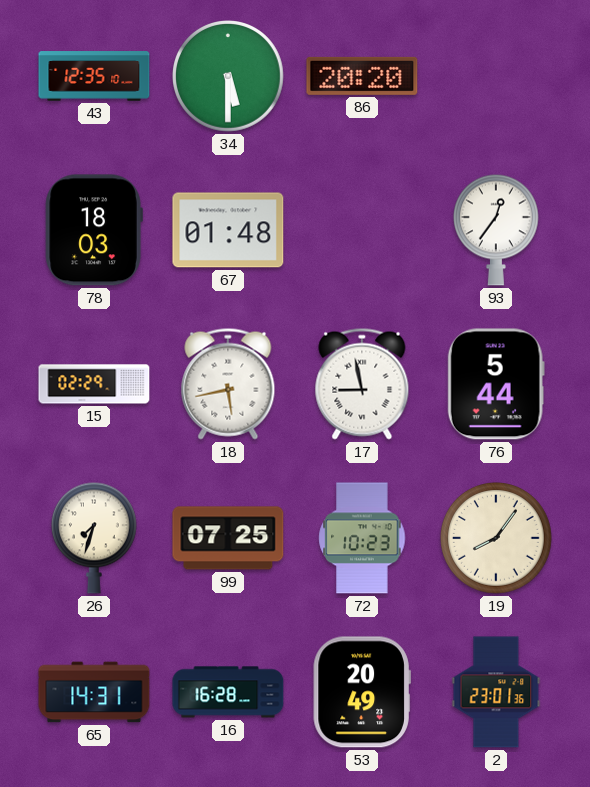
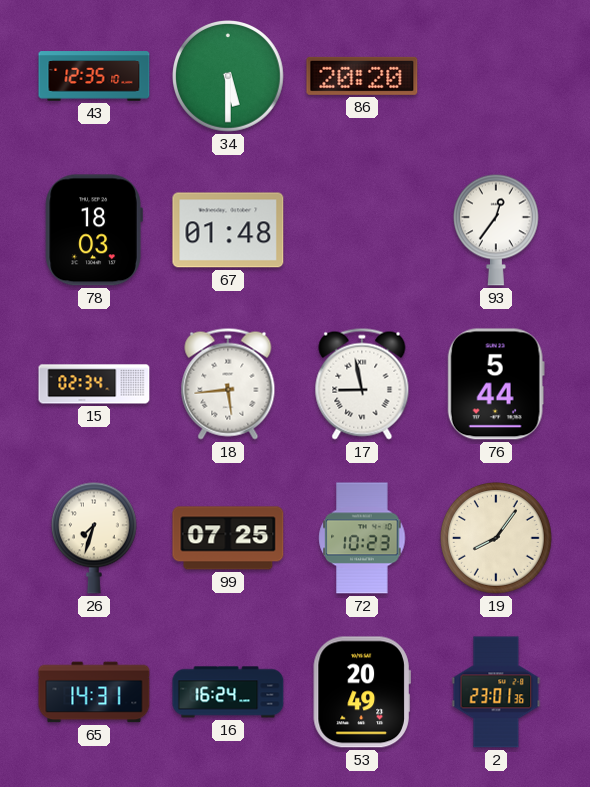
15: 02:29 -> 02:34 (94, 384)
18: 5:43 -> 5:44 (228, 384)
16: 16:28 -> 16:24 (228, 692)
